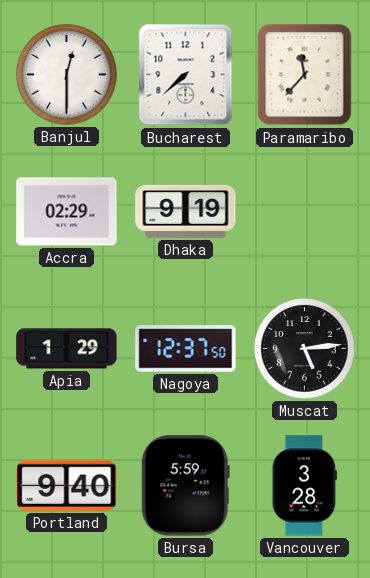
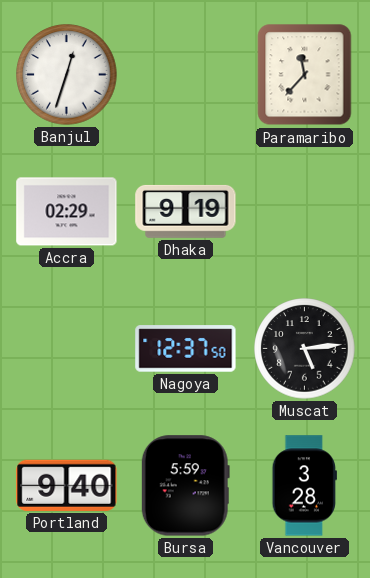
Banjul: 12:30 -> 12:33 (67, 75)
Bucharest: 7:38 -> none (186, 75)
Apia: 1:29 -> none (67, 349)
